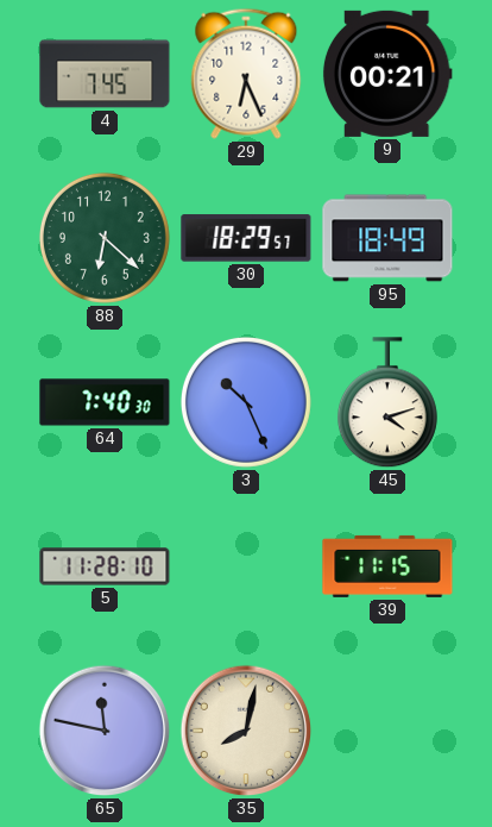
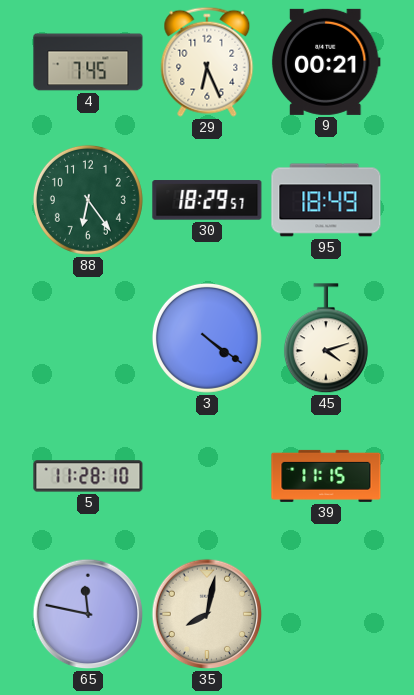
88: 6:22 -> 6:24 (88, 200)
64: 7:40 -> none (105, 402)
3: 10:26 -> 4:21 (207, 338)
